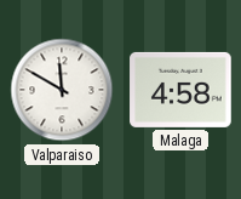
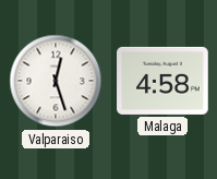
Valparaiso: 11:50 -> 12:27 (56, 81)
